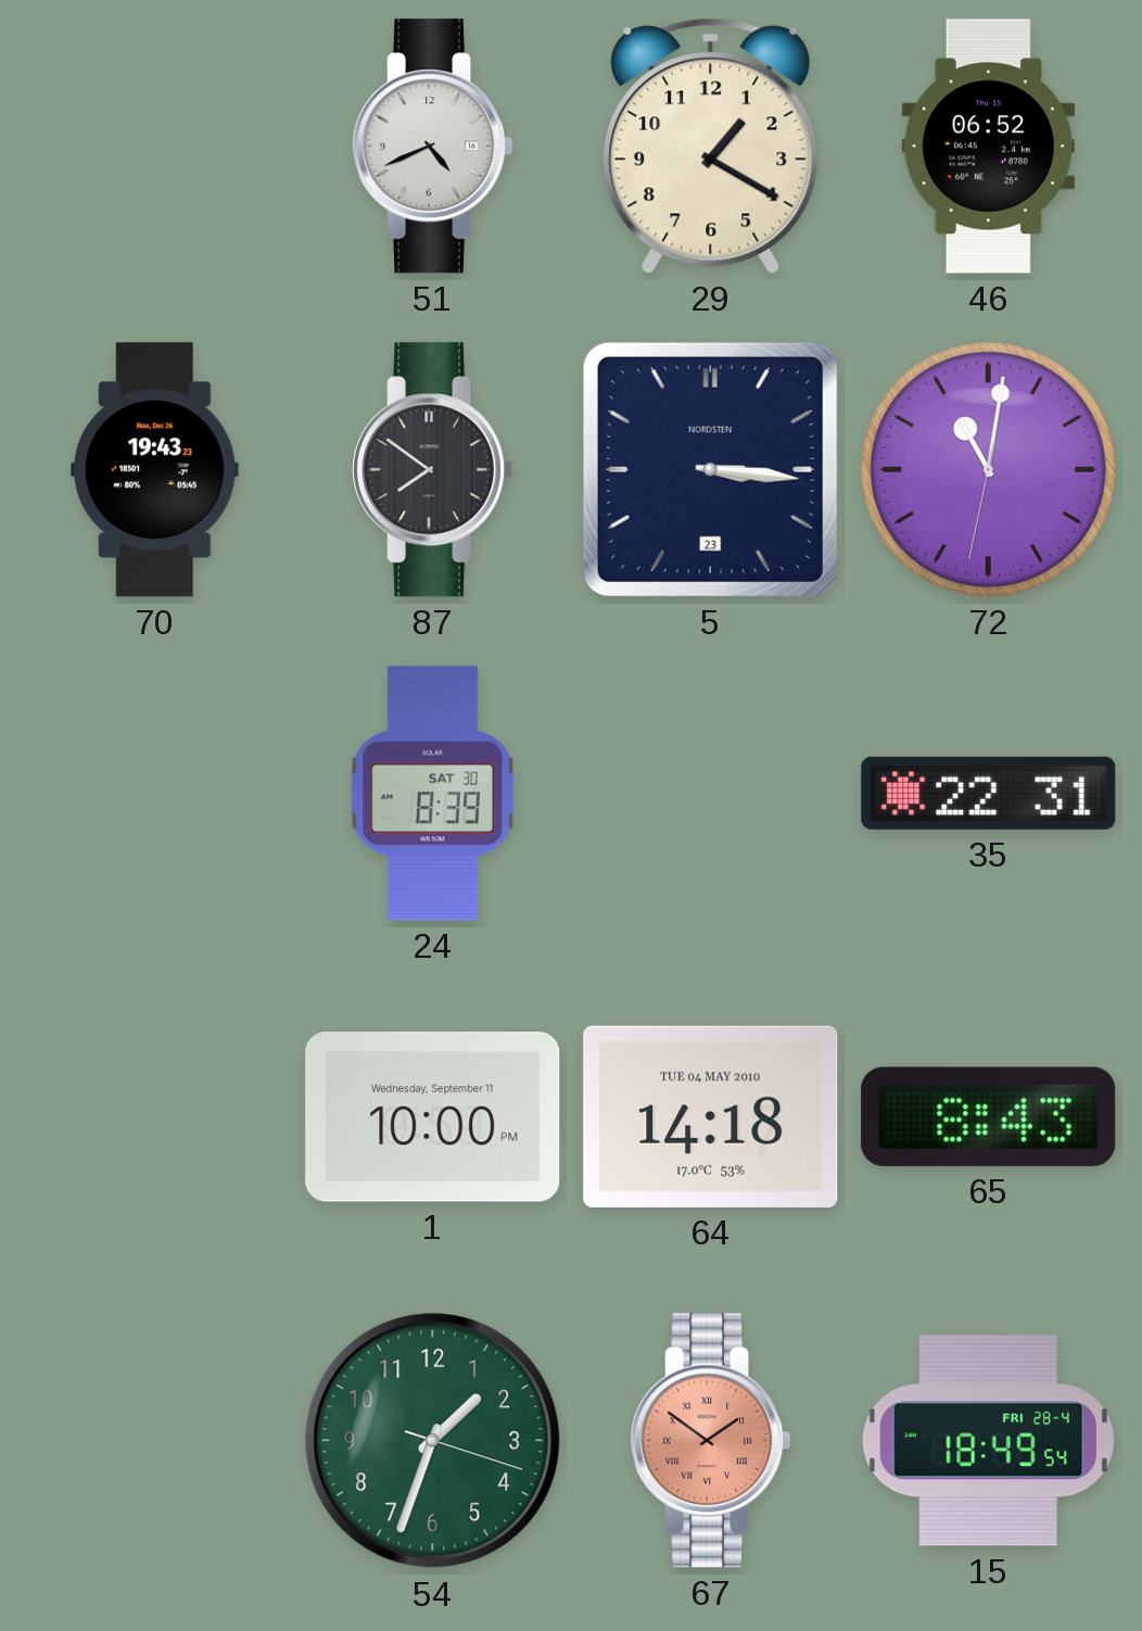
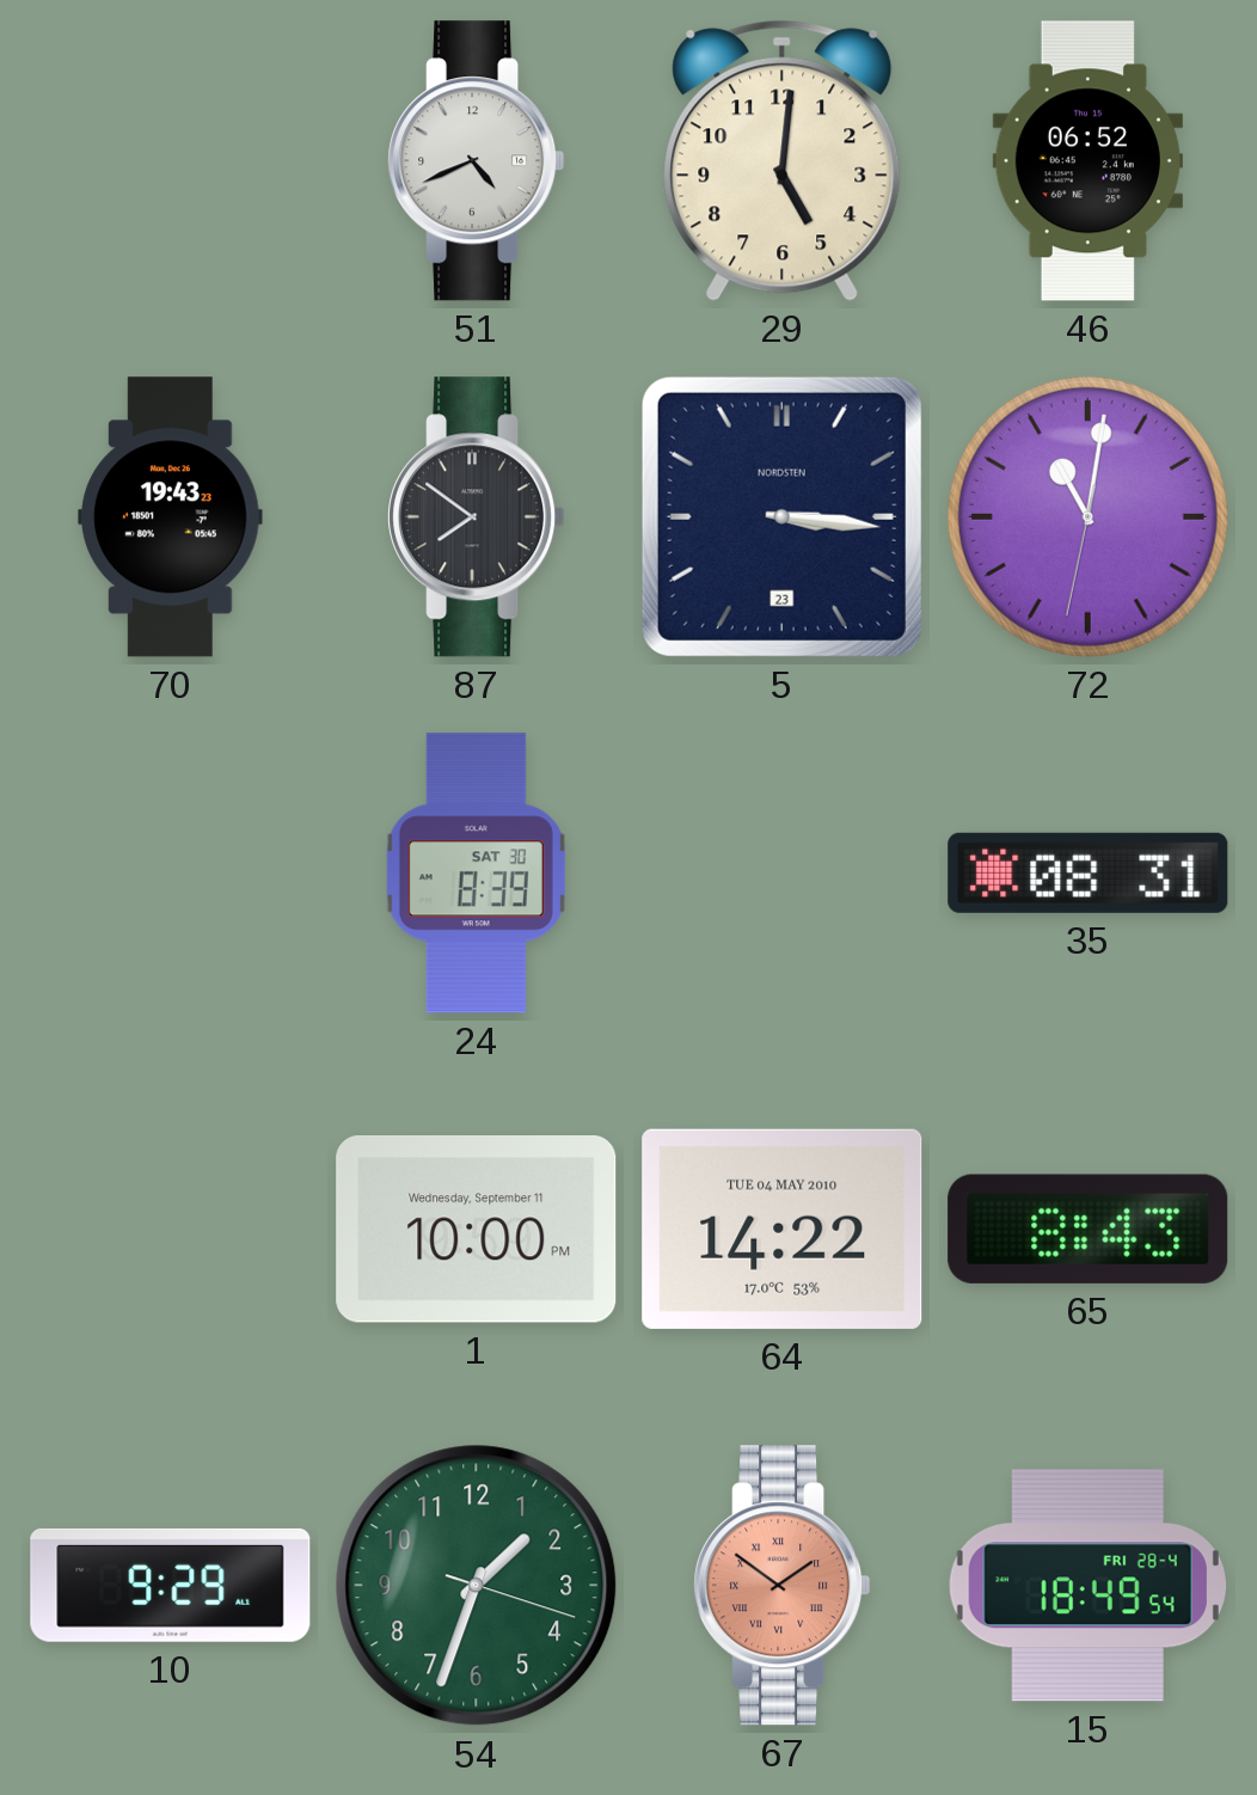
29: 1:20 -> 5:01 (783, 160)
35: 22:31 -> 08:31 (1089, 872)
64: 14:18 -> 14:22 (783, 1229)
10: none -> 9:29 (171, 1585)
